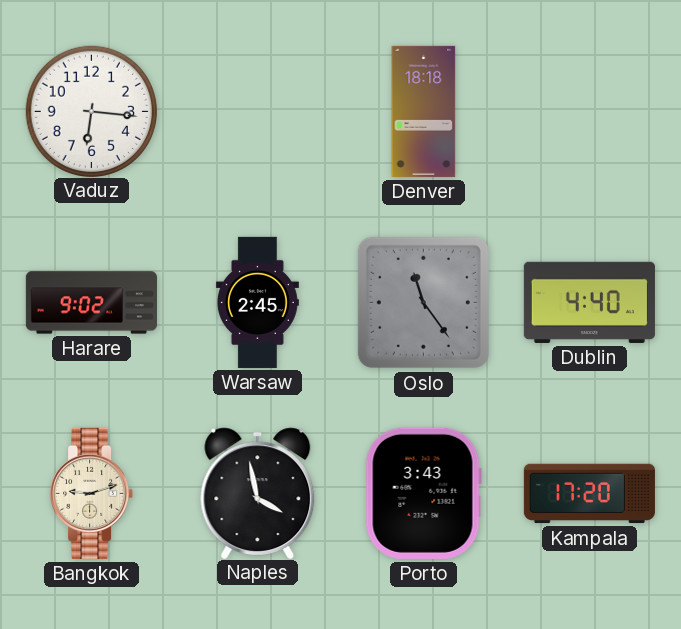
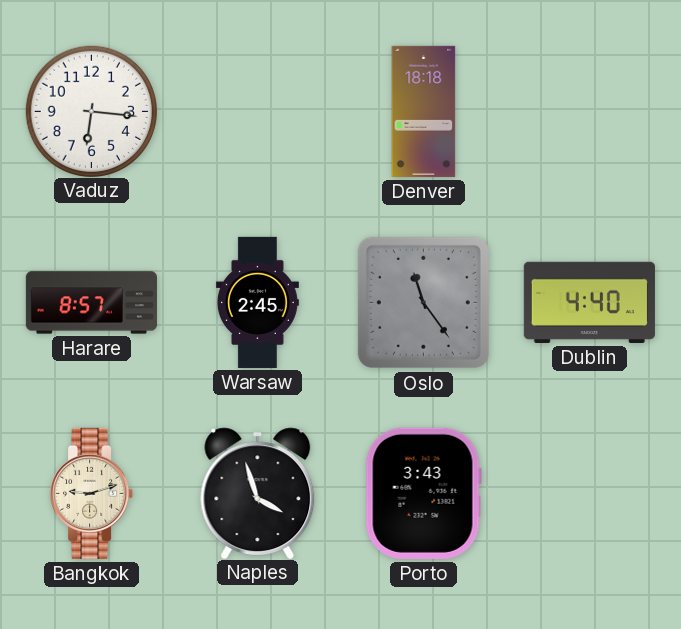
Harare: 9:02 -> 8:57 (91, 303)
Naples: 3:58 -> 3:57 (258, 493)
Kampala: 17:20 -> none (589, 494)
